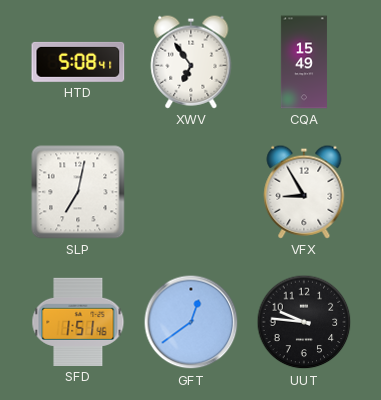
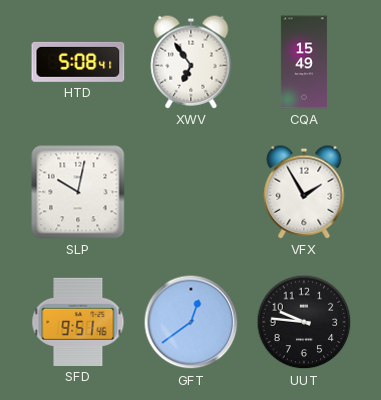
SLP: 7:02 -> 10:02 (78, 192)
VFX: 8:55 -> 1:55 (304, 192)
SFD: 1:51 -> 9:51 (78, 322)
